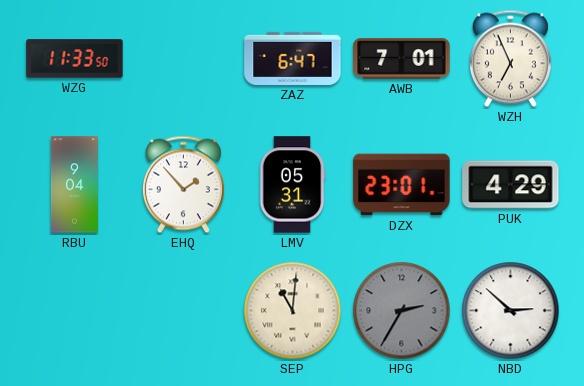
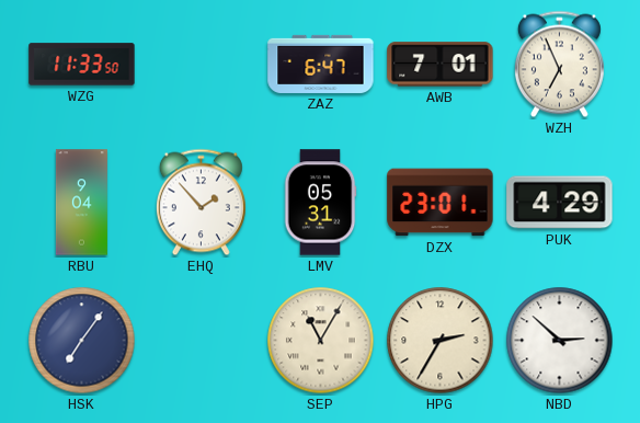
HSK: none -> 7:06 (82, 341)
SEP: 11:01 -> 11:05 (321, 341)
HPG dial: grey -> cream (441, 341)
